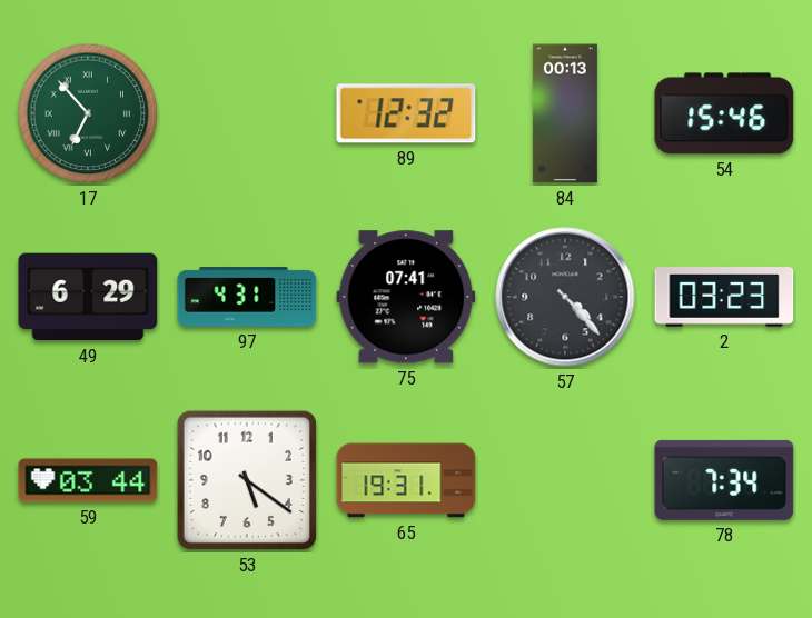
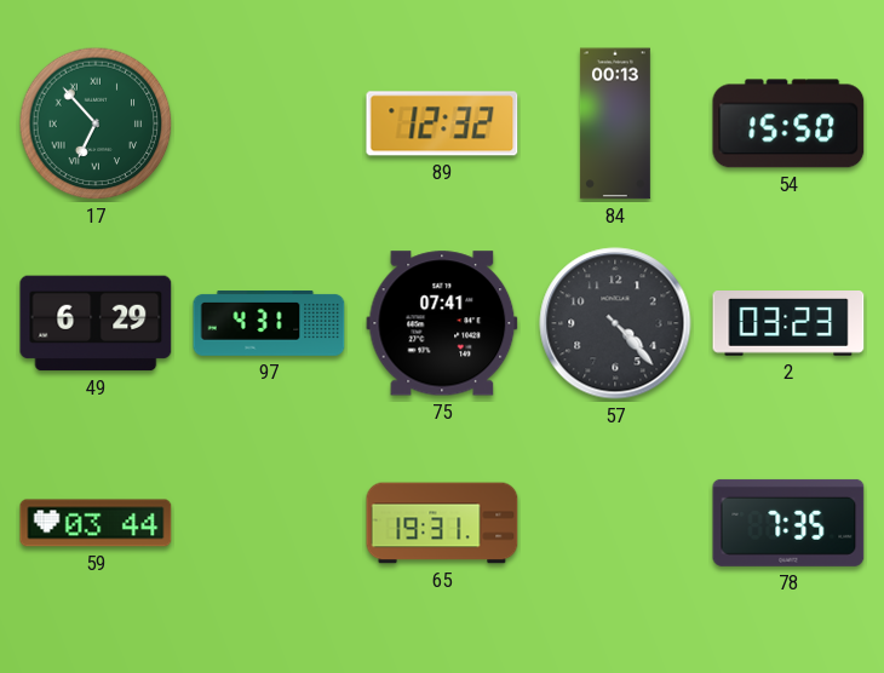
54: 15:46 -> 15:50 (788, 123)
53: 5:21 -> none (247, 480)
78: 7:34 -> 7:35 (788, 523)
